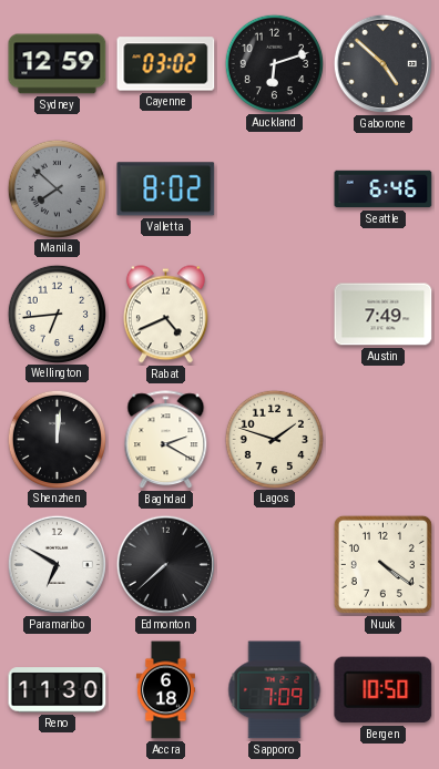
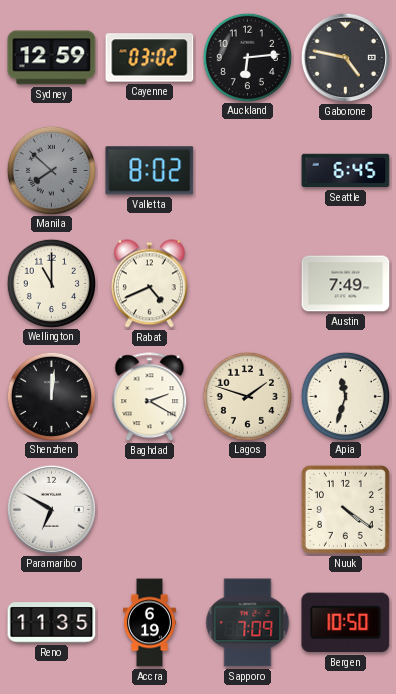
Auckland: 6:12 -> 6:14 (247, 57)
Gaborone: 4:52 -> 4:47 (345, 57)
Seattle: 6:46 -> 6:45 (346, 171)
Wellington: 6:44 -> 11:00 (51, 283)
Apia: none -> 11:33 (345, 396)
Edmonton: 7:38 -> none (165, 564)
Reno: 11:30 -> 11:35 (52, 623)
Accra: 6:18 -> 6:19 (149, 623)
